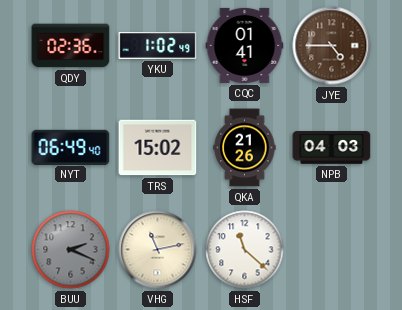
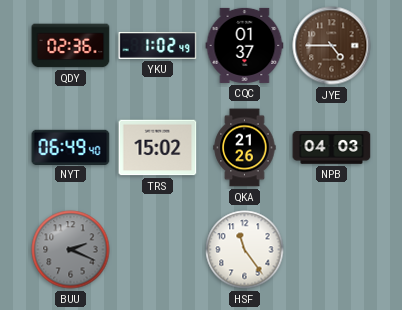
CQC: 01:41 -> 01:37 (245, 45)
VHG: 11:13 -> none (158, 250)
HSF: 11:22 -> 11:24 (245, 250)
